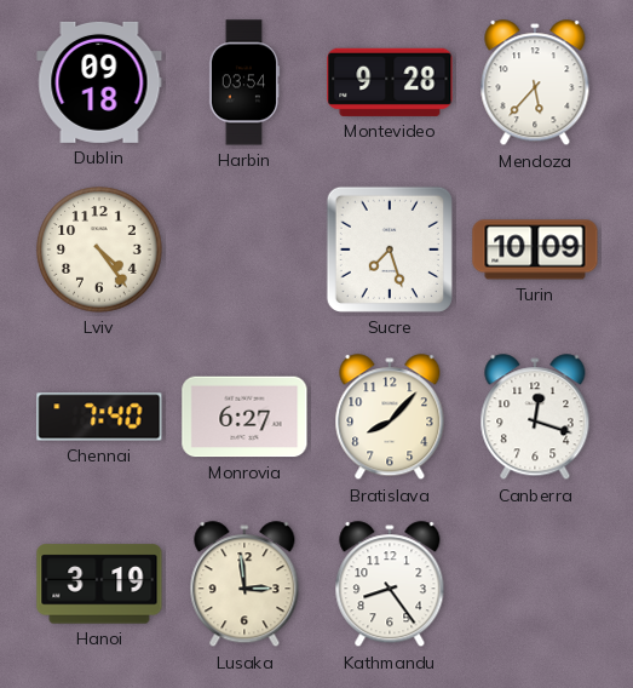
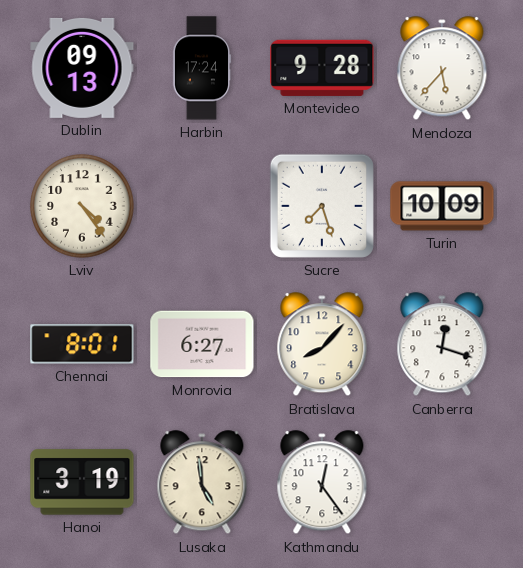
Dublin: 09:18 -> 09:13 (82, 68)
Harbin: 03:54 -> 17:24 (202, 68)
Chennai: 7:40 -> 8:01 (82, 344)
Lusaka: 2:59 -> 4:59 (202, 483)
Kathmandu: 8:24 -> 12:24 (322, 483)
